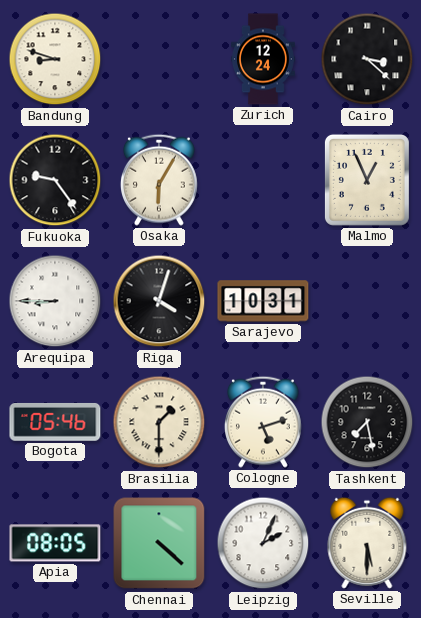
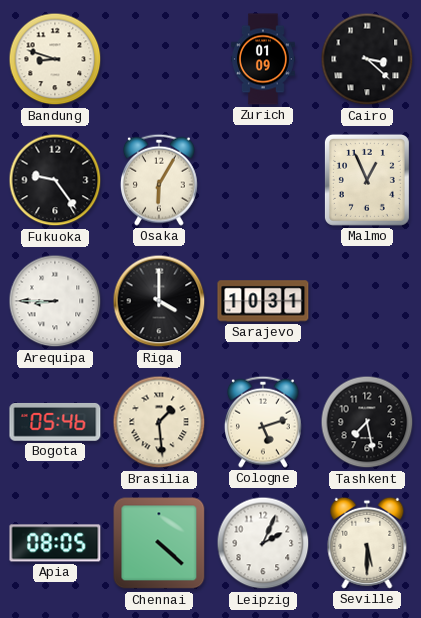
Zurich: 12:24 -> 01:09 (263, 59)
Riga: 4:03 -> 4:00 (159, 301)
Brasilia: 1:30 -> 1:29 (159, 422)
